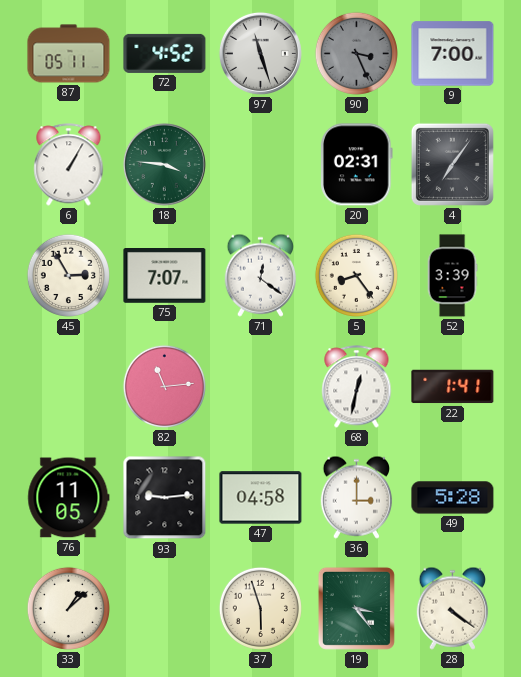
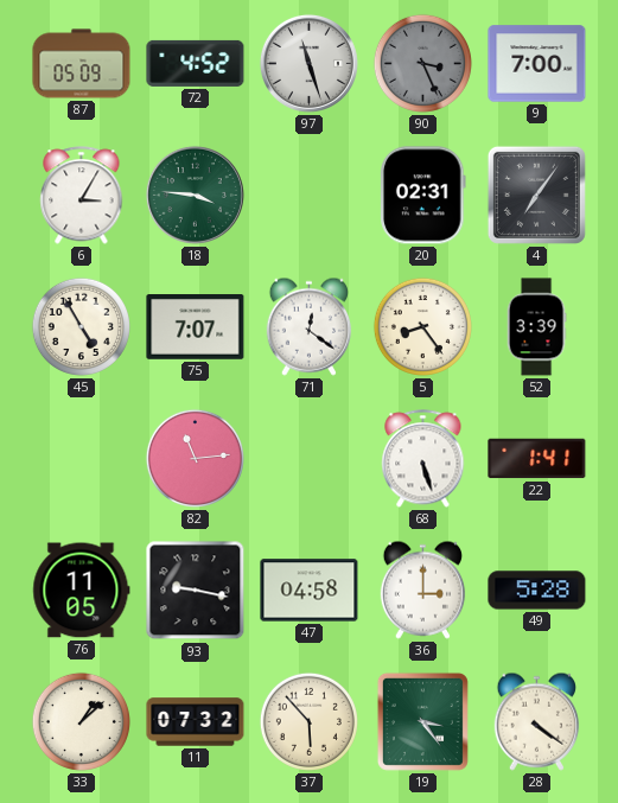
87: 05:11 -> 05:09 (82, 64)
6: 1:05 -> 3:05 (82, 196)
45: 2:55 -> 4:55 (81, 326)
68: 12:32 -> 5:27 (423, 459)
93: 9:14 -> 9:17 (196, 591)
11: none -> 07:32 (196, 722)
37: 5:57 -> 5:53 (308, 721)
